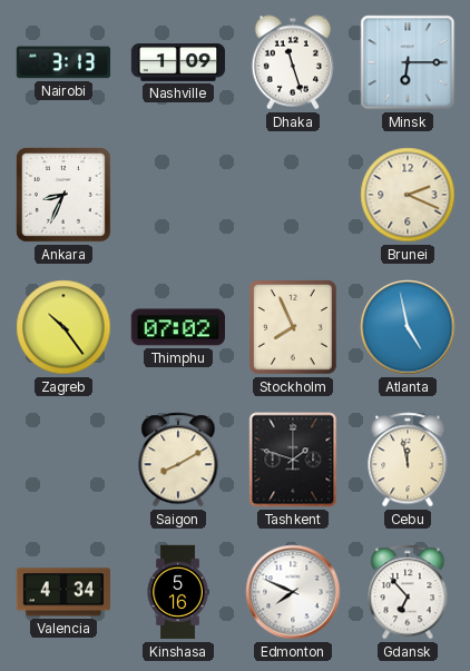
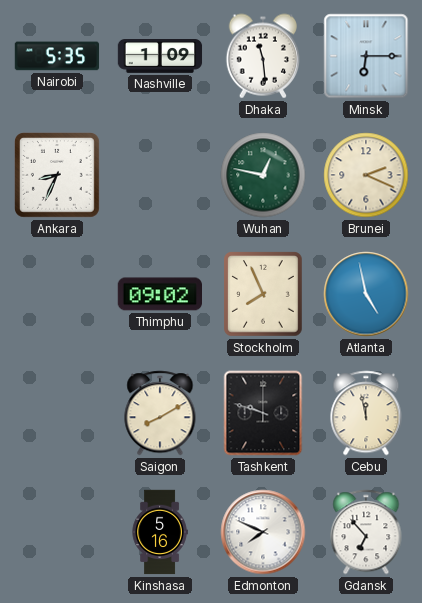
Nairobi: 3:13 -> 5:35 (57, 56)
Dhaka: 11:27 -> 11:29 (262, 56)
Wuhan: none -> 12:47 (263, 175)
Zagreb: 10:24 -> none (63, 327)
Thimphu: 07:02 -> 09:02 (159, 294)
Tashkent: 1:48 -> 9:48 (263, 413)
Valencia: 4:34 -> none (63, 592)
